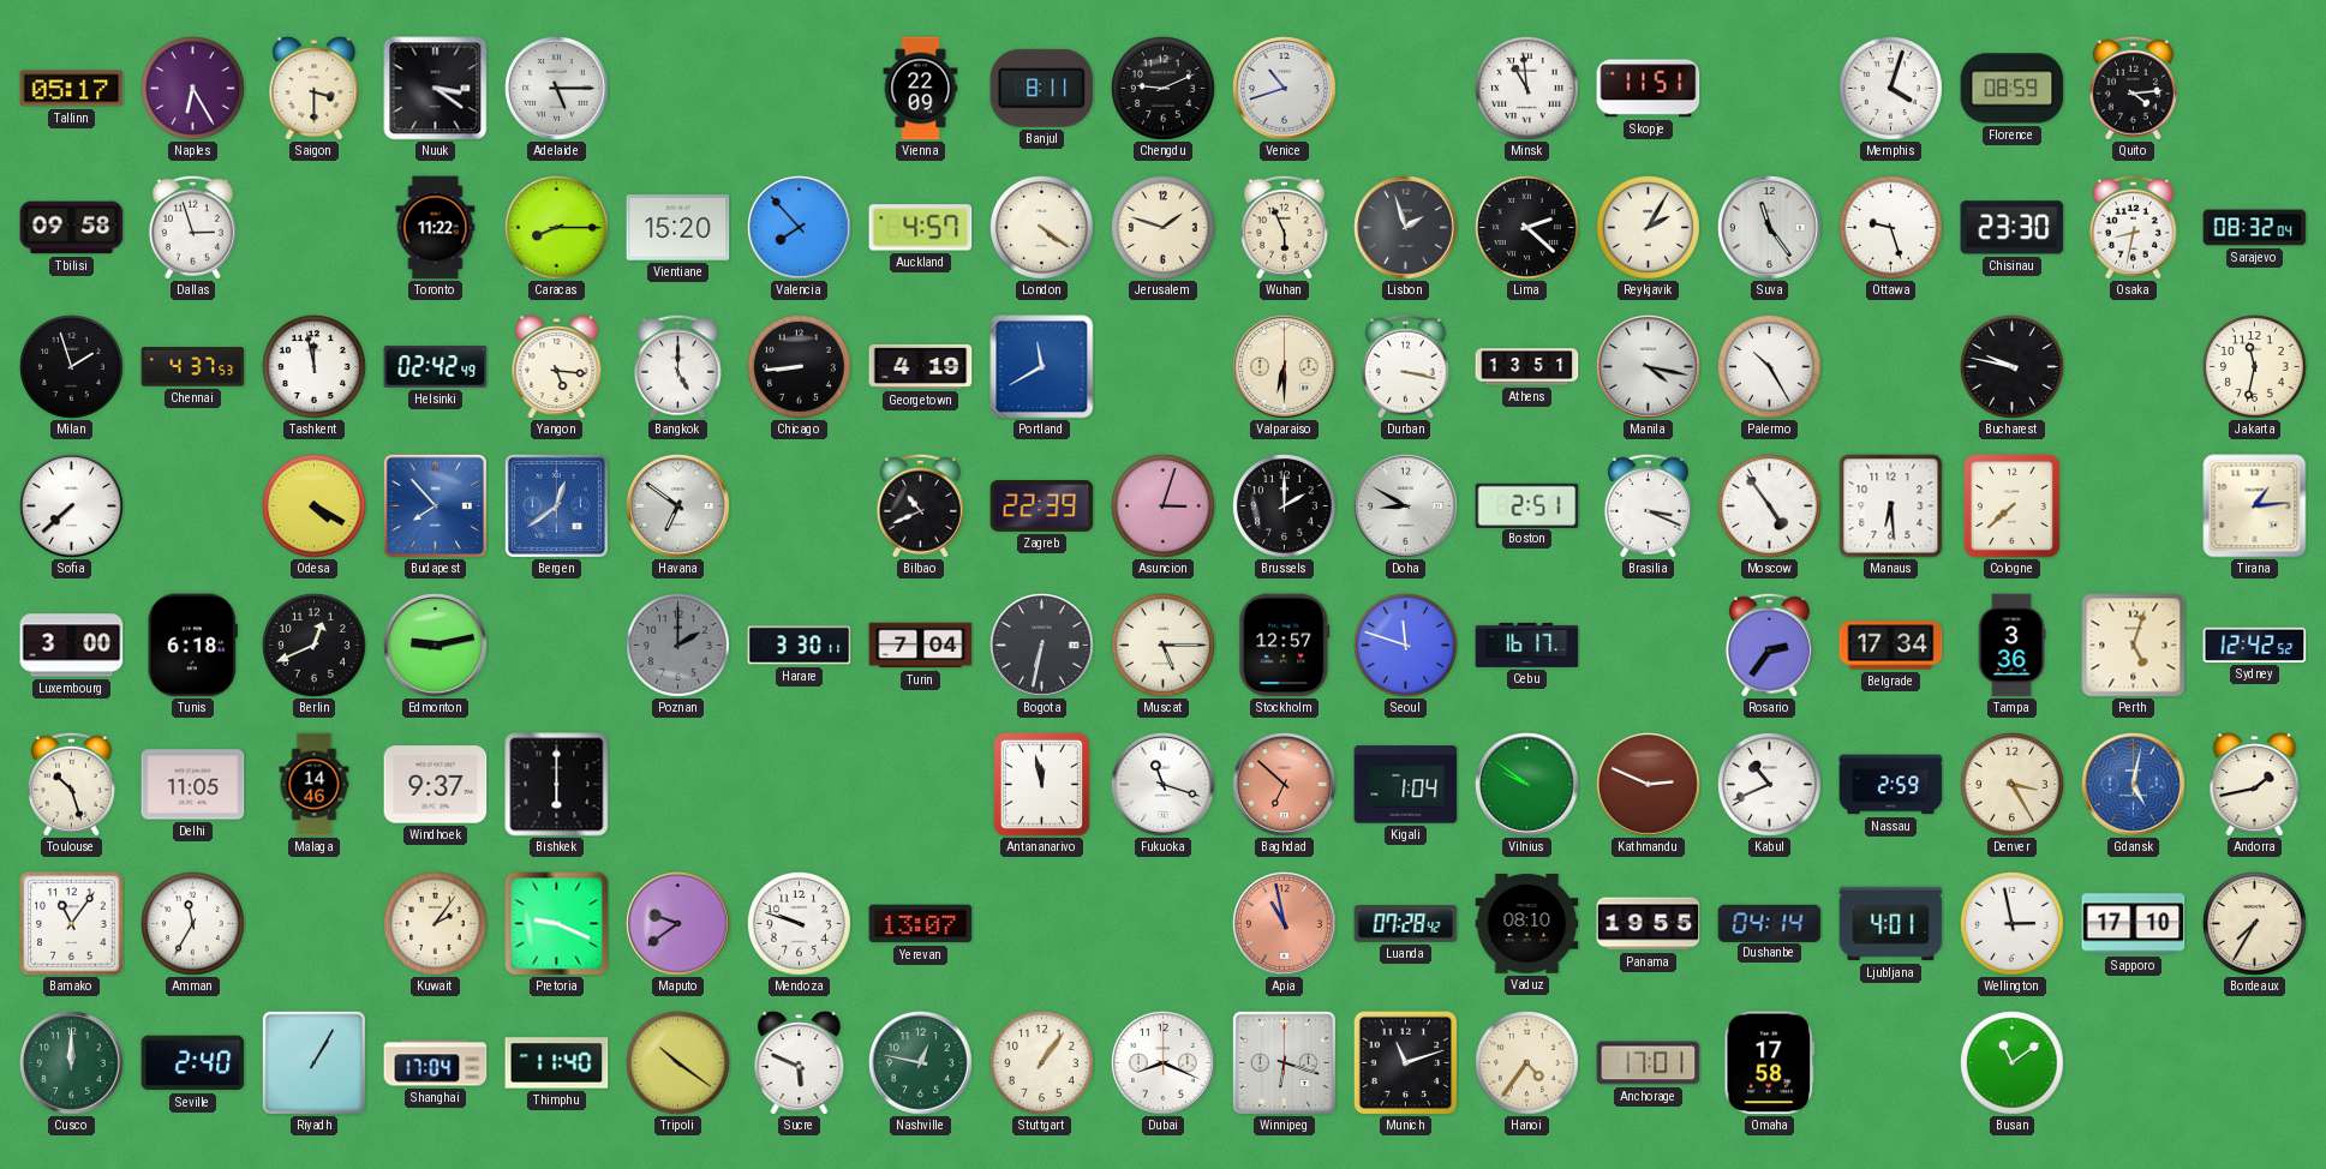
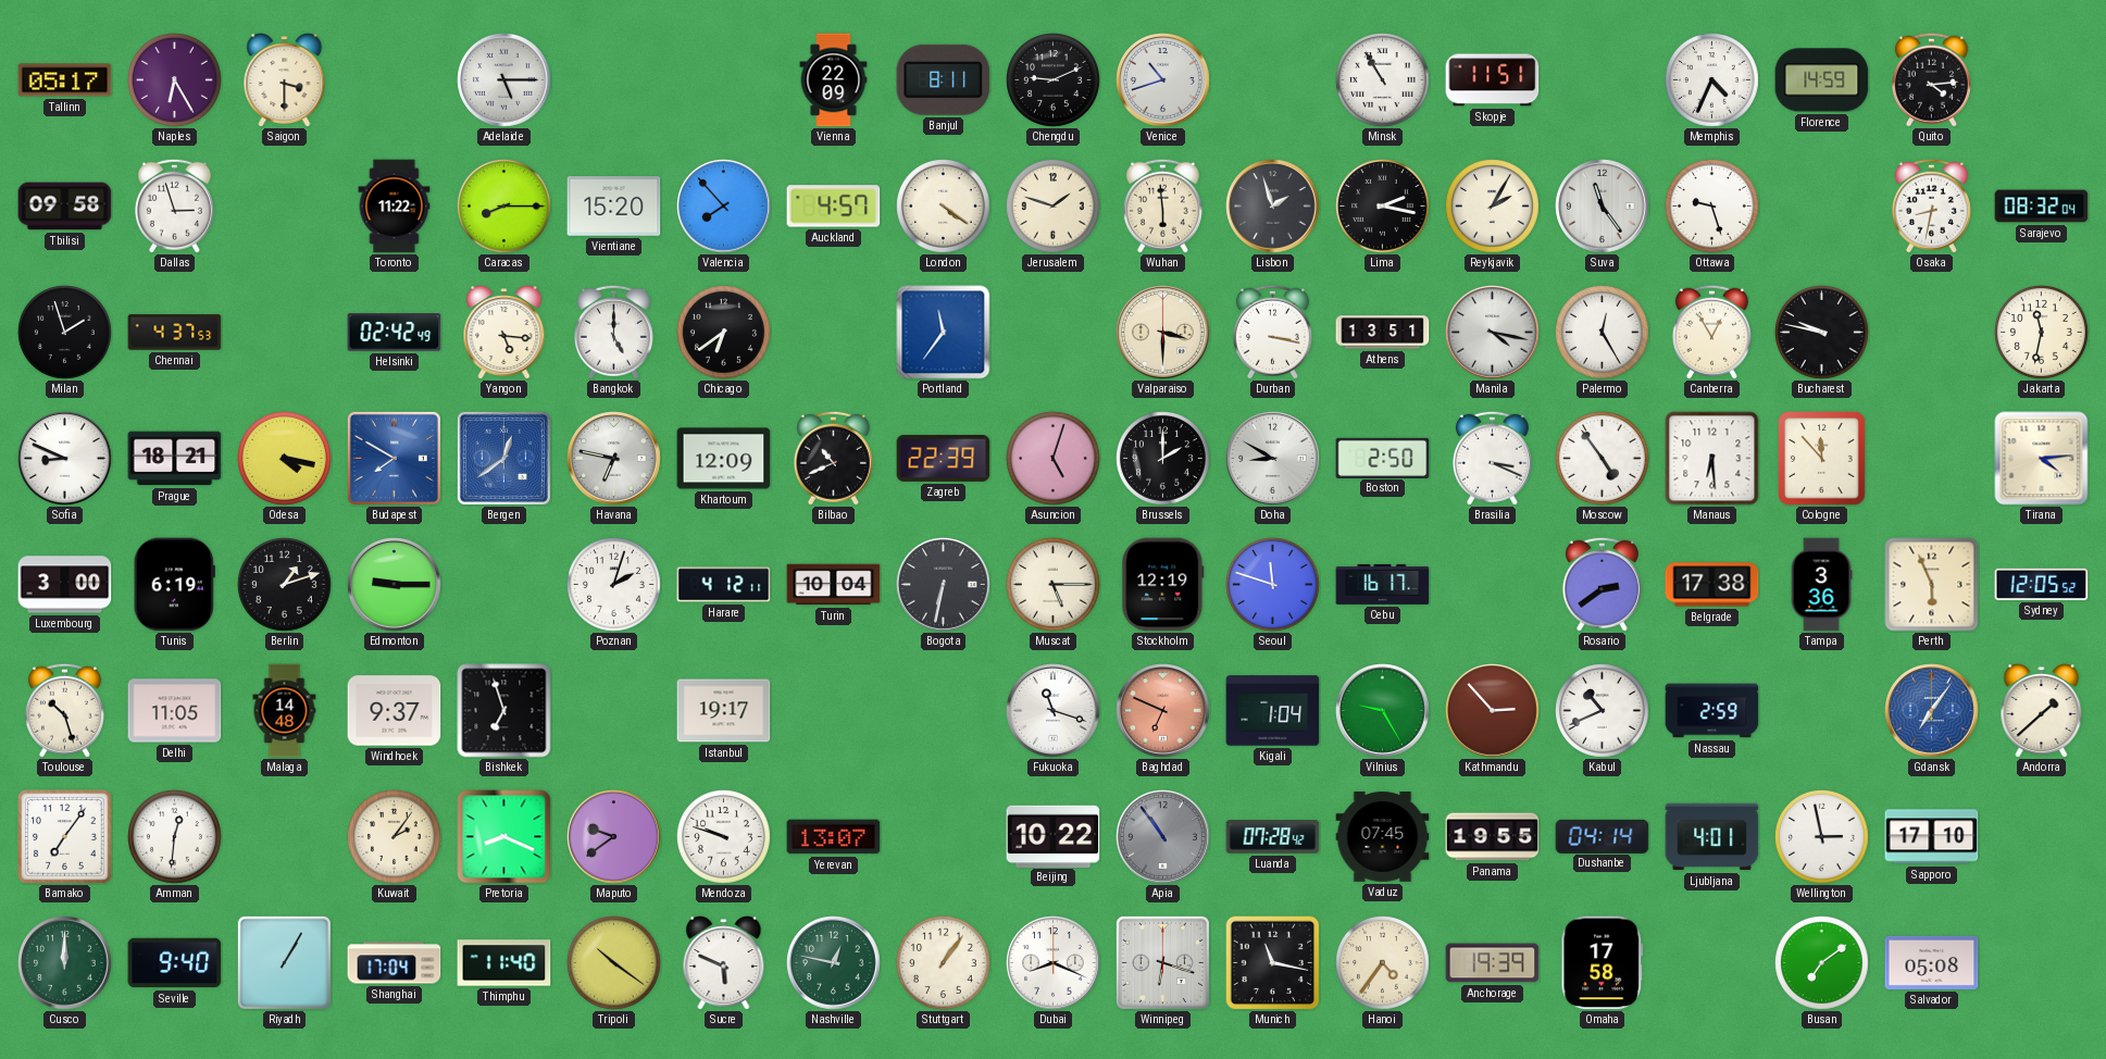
Nuuk: 3:21 -> none (436, 89)
Minsk: 10:59 -> 10:55 (1383, 80)
Memphis: 4:03 -> 4:34 (1712, 80)
Florence: 08:59 -> 14:59 (1822, 80)
Wuhan: 5:56 -> 5:59 (1162, 205)
Lima: 2:22 -> 2:17 (1383, 207)
Chisinau: 23:30 -> none (2013, 228)
Tashkent: 11:58 -> none (315, 367)
Chicago: 8:44 -> 6:39 (724, 333)
Georgetown: 4:19 -> none (921, 366)
Portland: 11:40 -> 11:36 (944, 333)
Valparaiso: 6:30 -> 3:30 (1163, 333)
Palermo: 10:25 -> 12:25 (1603, 333)
Canberra: none -> 12:55 (1711, 332)
Sofia: 7:38 -> 8:49 (65, 459)
Prague: none -> 18:21 (175, 459)
Odesa: 4:20 -> 4:17 (285, 459)
Budapest: 7:53 -> 7:50 (394, 458)
Havana: 6:51 -> 6:47 (614, 459)
Khartoum: none -> 12:09 (724, 459)
Asuncion: 3:03 -> 5:03 (1054, 459)
Boston: 2:51 -> 2:50 (1383, 458)
Cologne: 7:38 -> 11:53 (1822, 459)
Tirana: 1:14 -> 4:14 (2042, 459)
Tunis: 6:18 -> 6:19 (174, 585)
Berlin: 12:41 -> 1:12 (285, 585)
Edmonton: 9:13 -> 9:15 (395, 585)
Poznan: 2:00 -> 2:03 (614, 585)
Poznan dial: grey -> white (614, 585)
Harare: 3:30 -> 4:12 (724, 585)
Turin: 7:04 -> 10:04 (834, 585)
Stockholm: 12:57 -> 12:19 (1163, 585)
Rosario: 2:36 -> 2:39 (1602, 584)
Belgrade: 17:34 -> 17:38 (1712, 585)
Perth: 5:03 -> 5:56 (1932, 585)
Sydney: 12:42 -> 12:05 (2042, 584)
Malaga: 14:46 -> 14:48 (285, 711)
Bishkek: 6:00 -> 6:57 (504, 711)
Istanbul: none -> 19:17 (724, 711)
Antananarivo: 11:58 -> none (1042, 785)
Baghdad: 6:52 -> 6:49 (1163, 711)
Vilnius: 9:51 -> 9:25 (1383, 711)
Kathmandu: 2:49 -> 2:53 (1493, 711)
Denver: 3:25 -> none (2013, 785)
Gdansk: 5:02 -> 7:06 (1932, 711)
Andorra: 1:43 -> 1:38 (2042, 711)
Bamako: 11:06 -> 7:06 (65, 837)
Amman: 11:35 -> 12:31 (175, 837)
Pretoria: 9:19 -> 8:19 (504, 837)
Beijing: none -> 10:22 (1054, 836)
Apia: 10:58 -> 10:54 (1163, 837)
Apia dial: salmon -> grey (1163, 837)
Vaduz: 08:10 -> 07:45 (1383, 837)
Bordeaux: 7:35 -> none (2255, 924)
Seville: 2:40 -> 9:40 (175, 963)
Munich: 11:12 -> 11:17 (1272, 962)
Anchorage: 17:01 -> 19:39 (1493, 963)
Busan: 11:09 -> 7:09 (1822, 963)
Salvador: none -> 05:08 (1932, 962)
